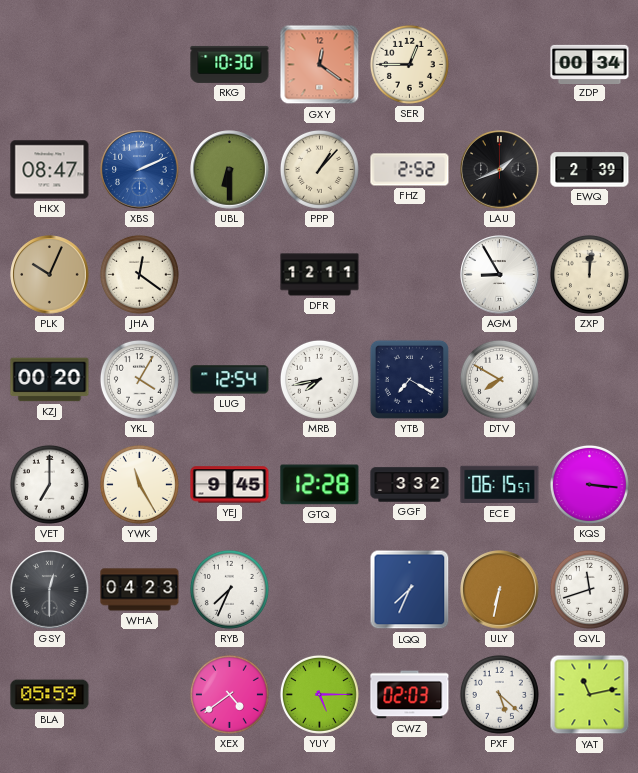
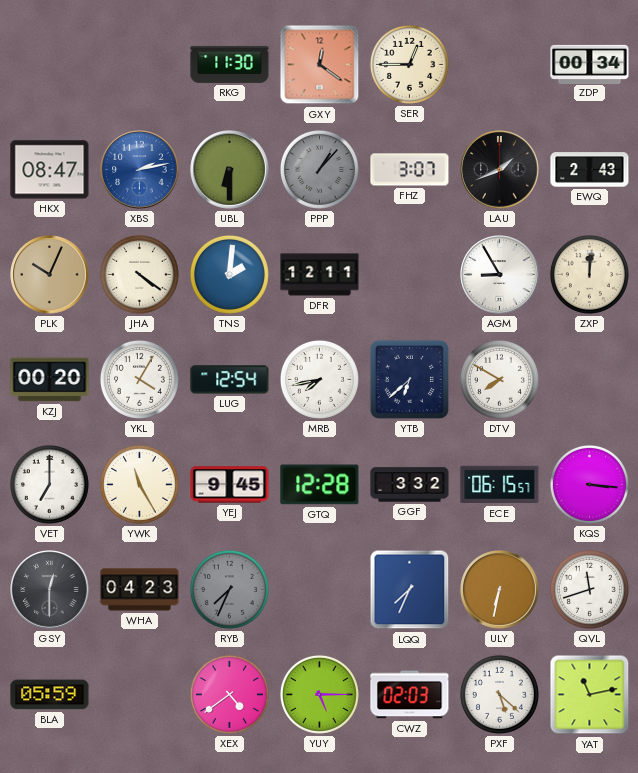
RKG: 10:30 -> 11:30 (230, 64)
XBS: 2:11 -> 2:13 (140, 170)
PPP dial: cream -> grey (319, 169)
FHZ: 2:52 -> 3:07 (410, 170)
EWQ: 2:39 -> 2:43 (590, 170)
JHA: 12:21 -> 4:21 (139, 274)
TNS: none -> 2:01 (229, 274)
YTB: 7:20 -> 6:38 (409, 379)
RYB dial: white -> grey (229, 589)
